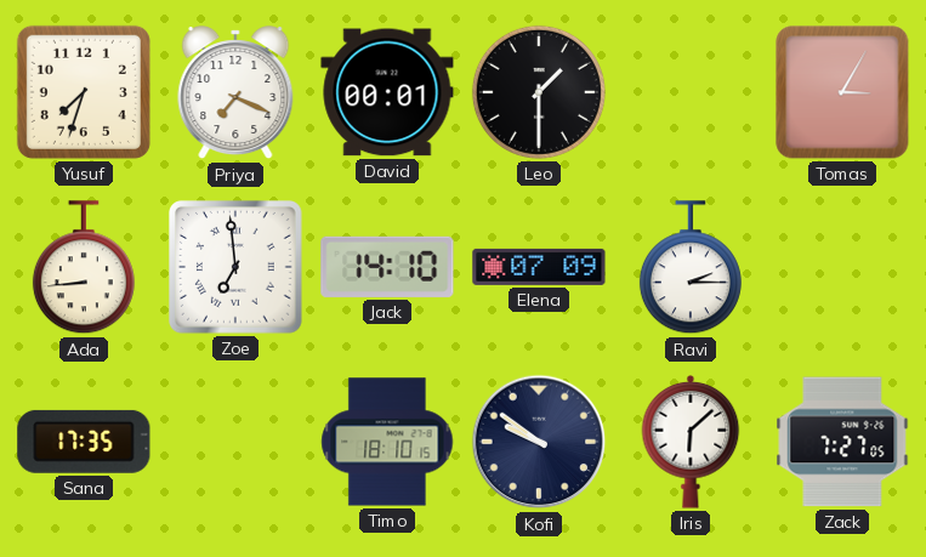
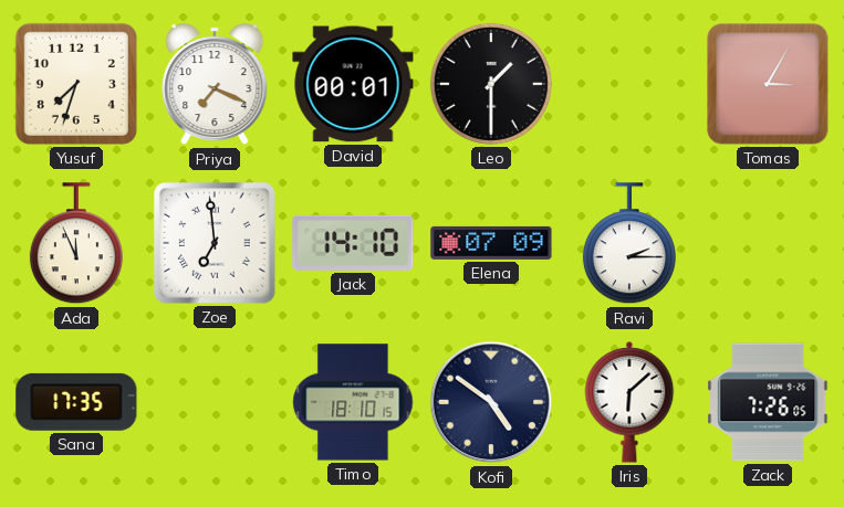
Ada: 8:44 -> 11:56 (76, 244)
Kofi: 9:51 -> 4:51 (491, 402)
Zack: 7:27 -> 7:26 (768, 402)
